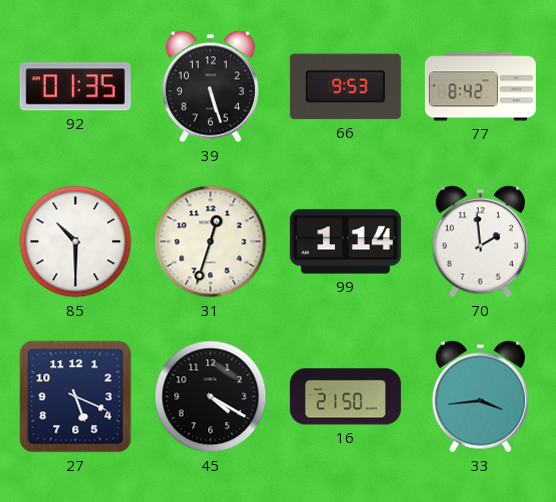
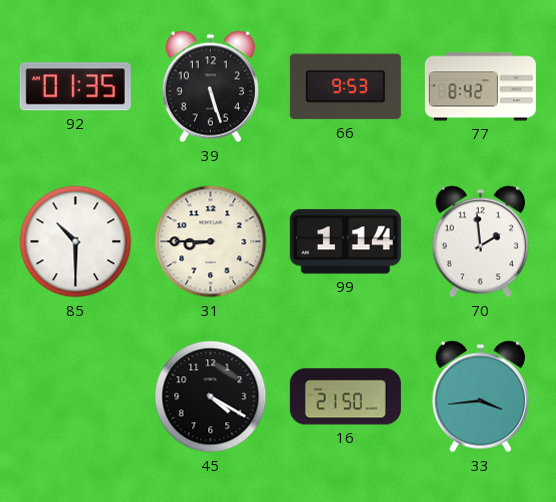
31: 12:33 -> 8:45 (211, 242)
27: 5:19 -> none (76, 397)
